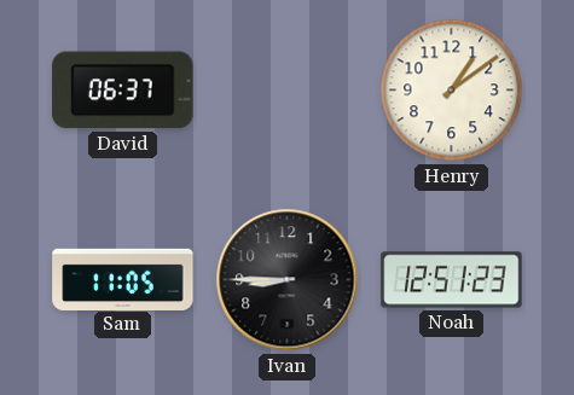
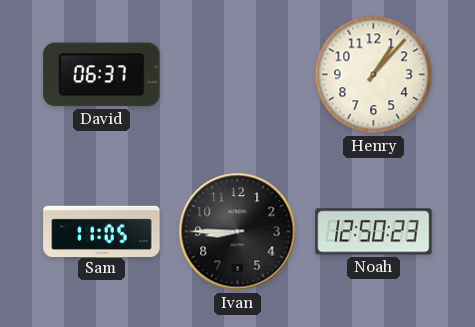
Henry: 1:09 -> 1:07 (374, 75)
Noah: 12:51 -> 12:50 (374, 232)
